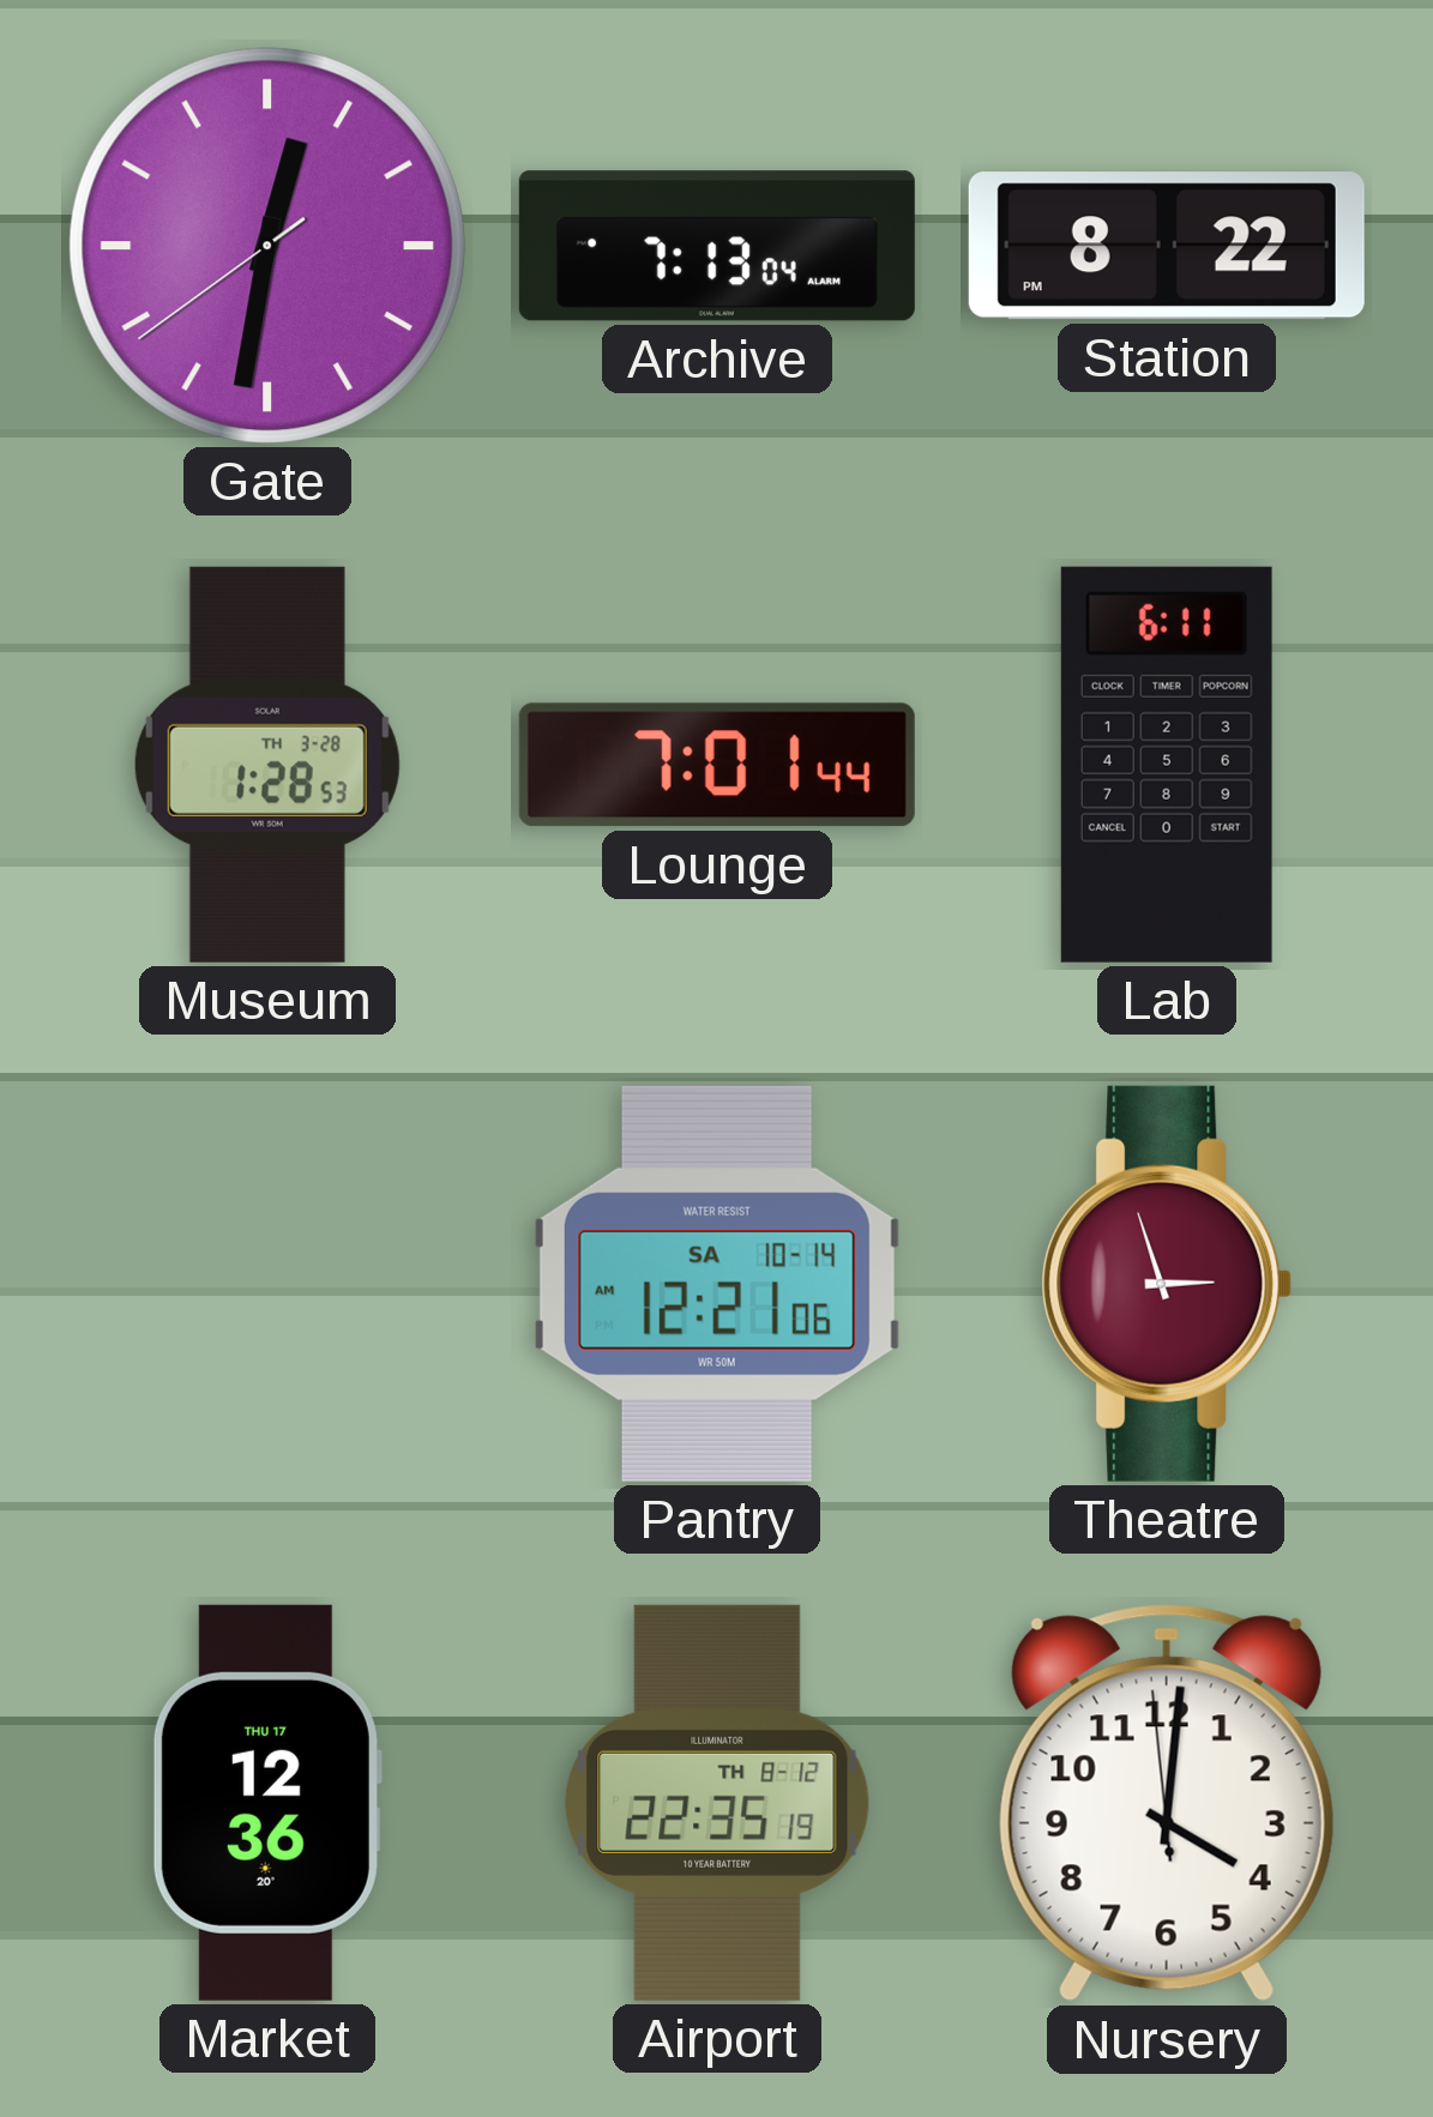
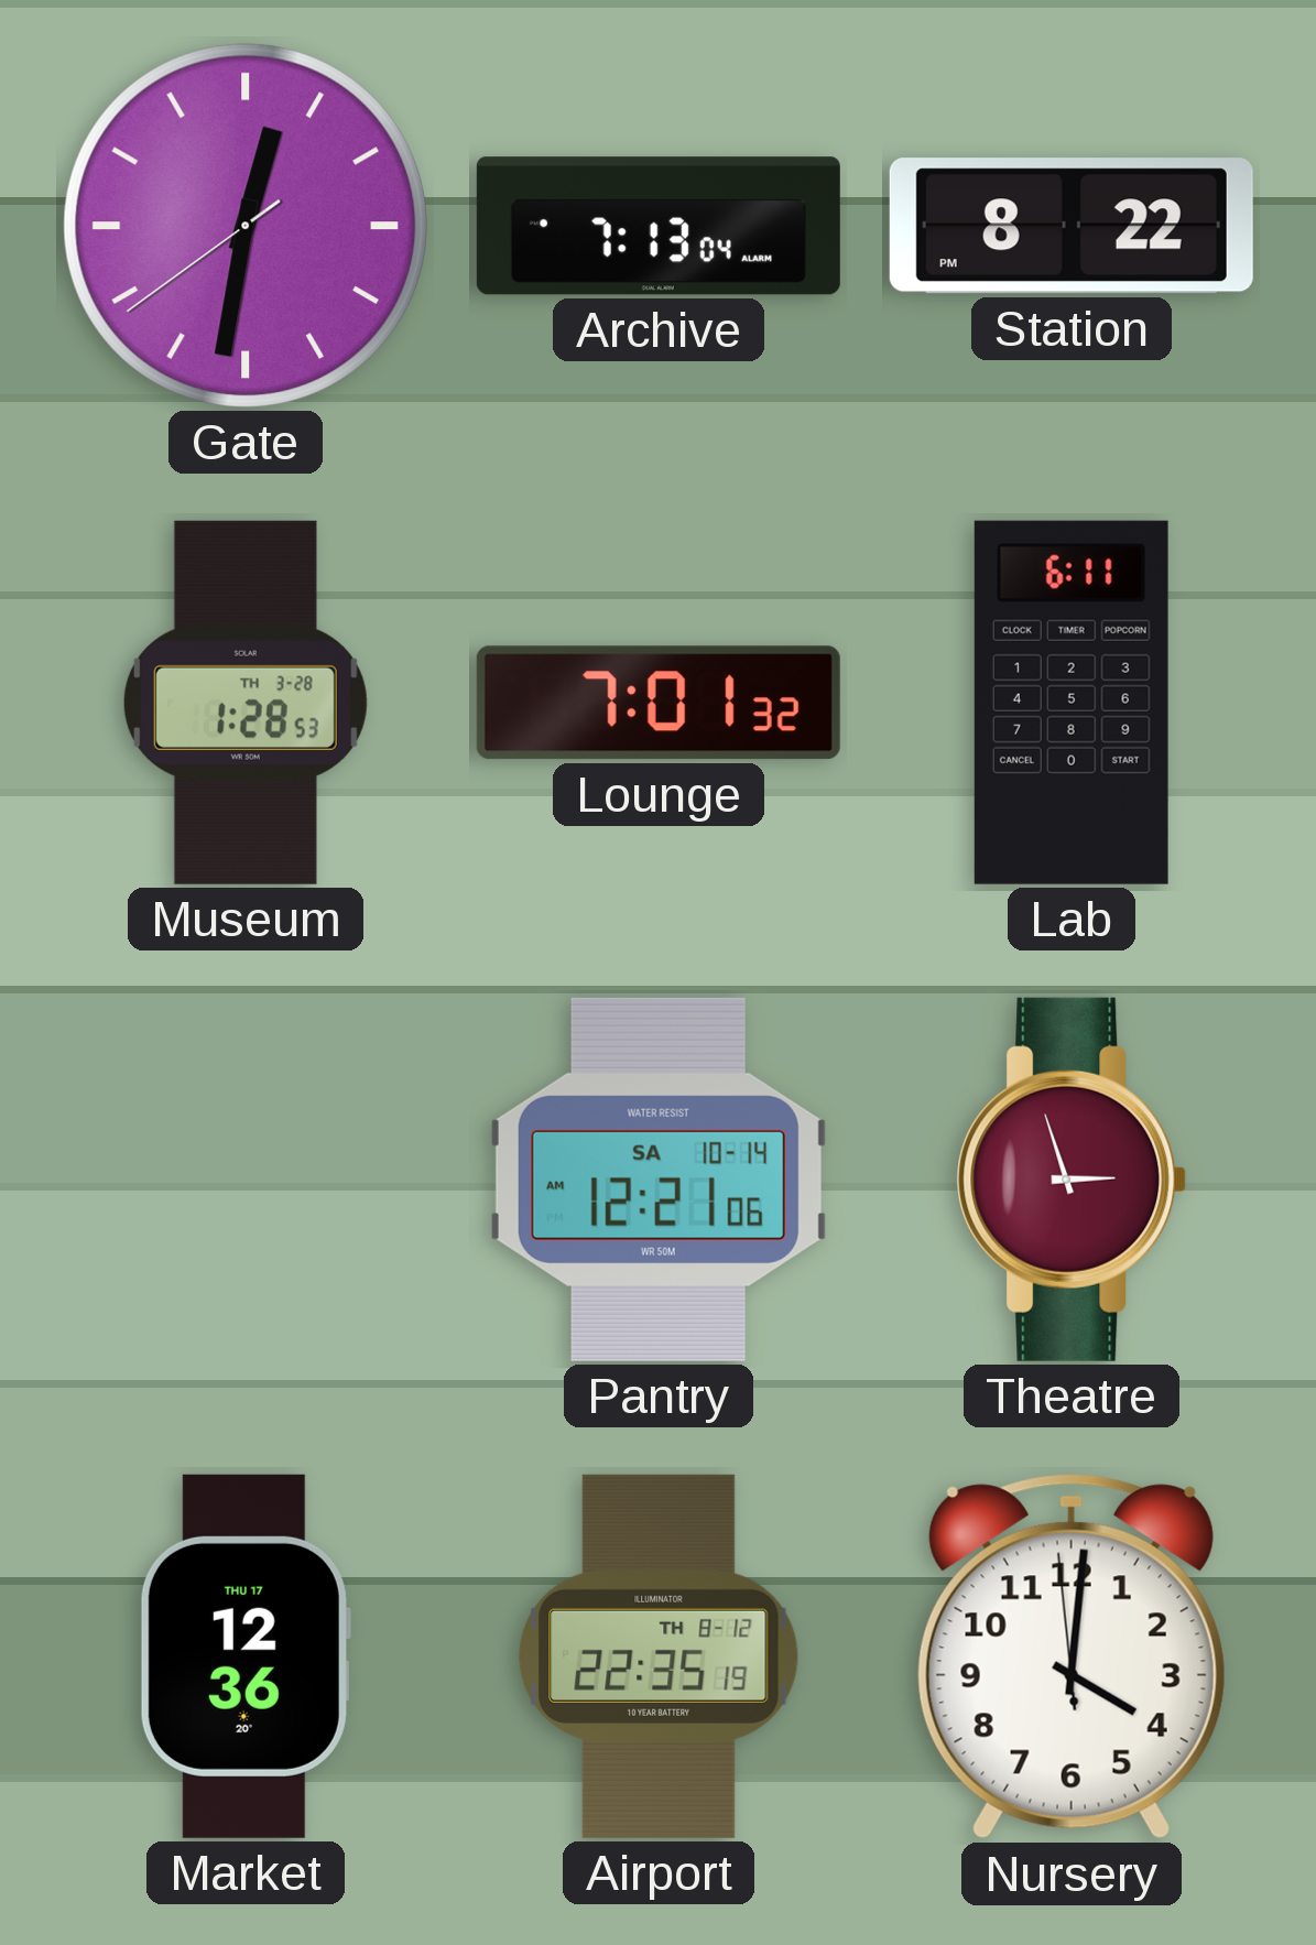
Lounge: 7:01:44 -> 7:01:32 (659, 703)
